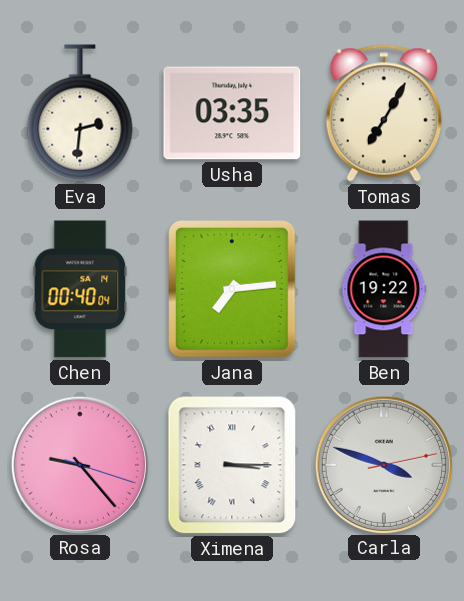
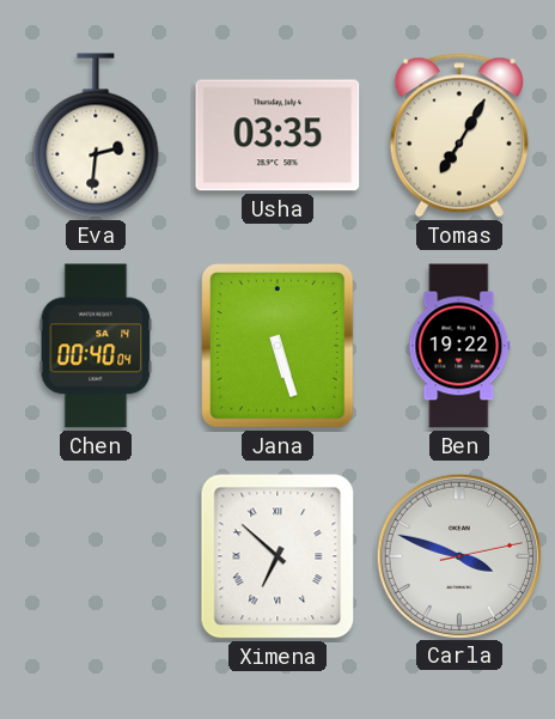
Jana: 7:14 -> 5:27 (279, 347)
Rosa: 9:23 -> none (79, 464)
Ximena: 3:15 -> 6:52 (277, 556)
